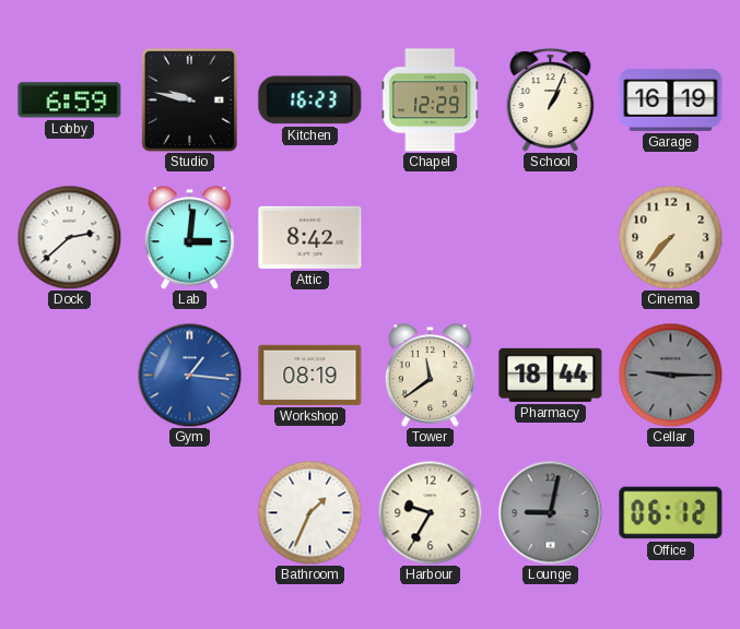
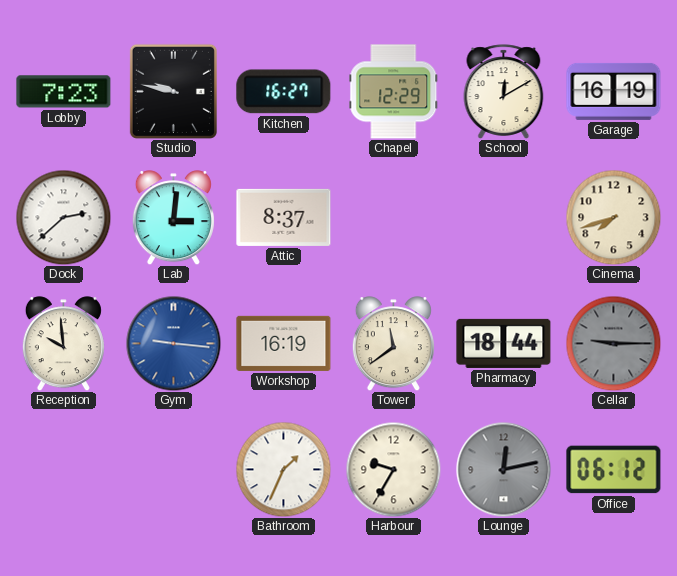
Lobby: 6:59 -> 7:23 (64, 92)
Kitchen: 16:23 -> 16:27 (284, 92)
School: 1:04 -> 12:10 (504, 92)
Attic: 8:42 -> 8:37 (284, 217)
Cinema: 7:37 -> 7:42 (613, 217)
Reception: none -> 9:59 (63, 344)
Gym: 1:16 -> 9:16 (173, 343)
Workshop: 08:19 -> 16:19 (284, 343)
Lounge: 9:02 -> 12:13 (503, 469)
